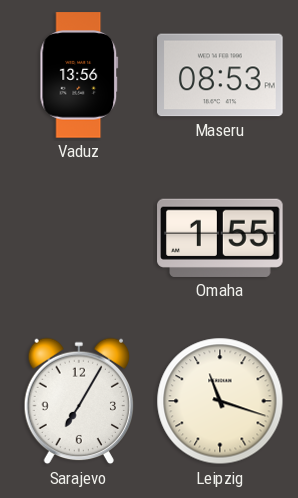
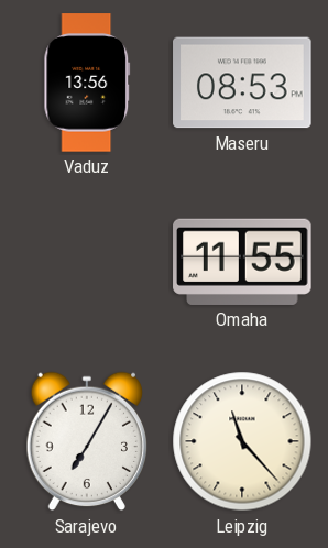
Omaha: 1:55 -> 11:55 (242, 262)
Leipzig: 11:18 -> 11:23 (242, 441)
